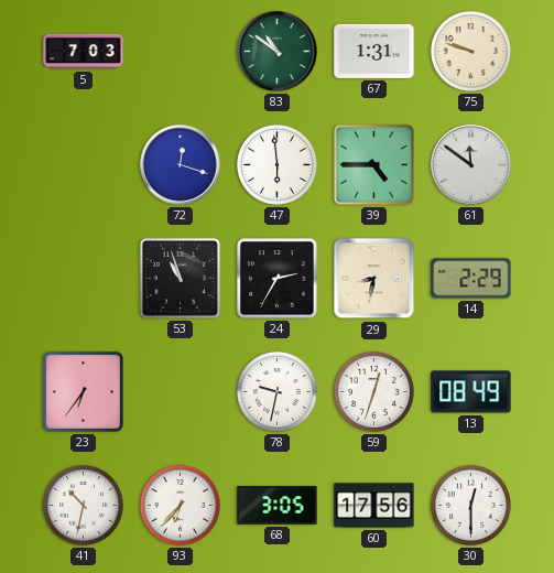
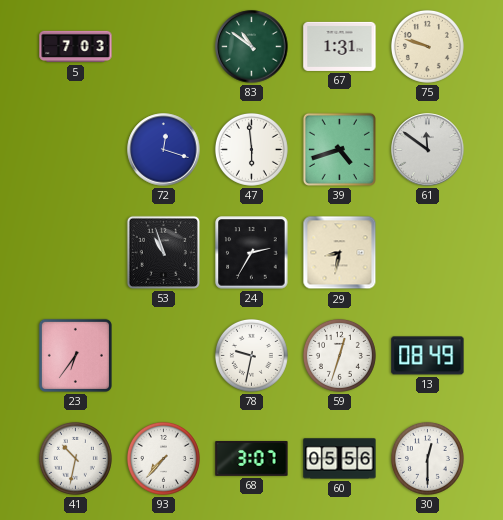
39: 4:45 -> 4:42 (339, 149)
14: 2:29 -> none (471, 279)
93: 6:37 -> 7:37 (163, 458)
68: 3:05 -> 3:07 (252, 459)
60: 17:56 -> 05:56 (340, 459)
